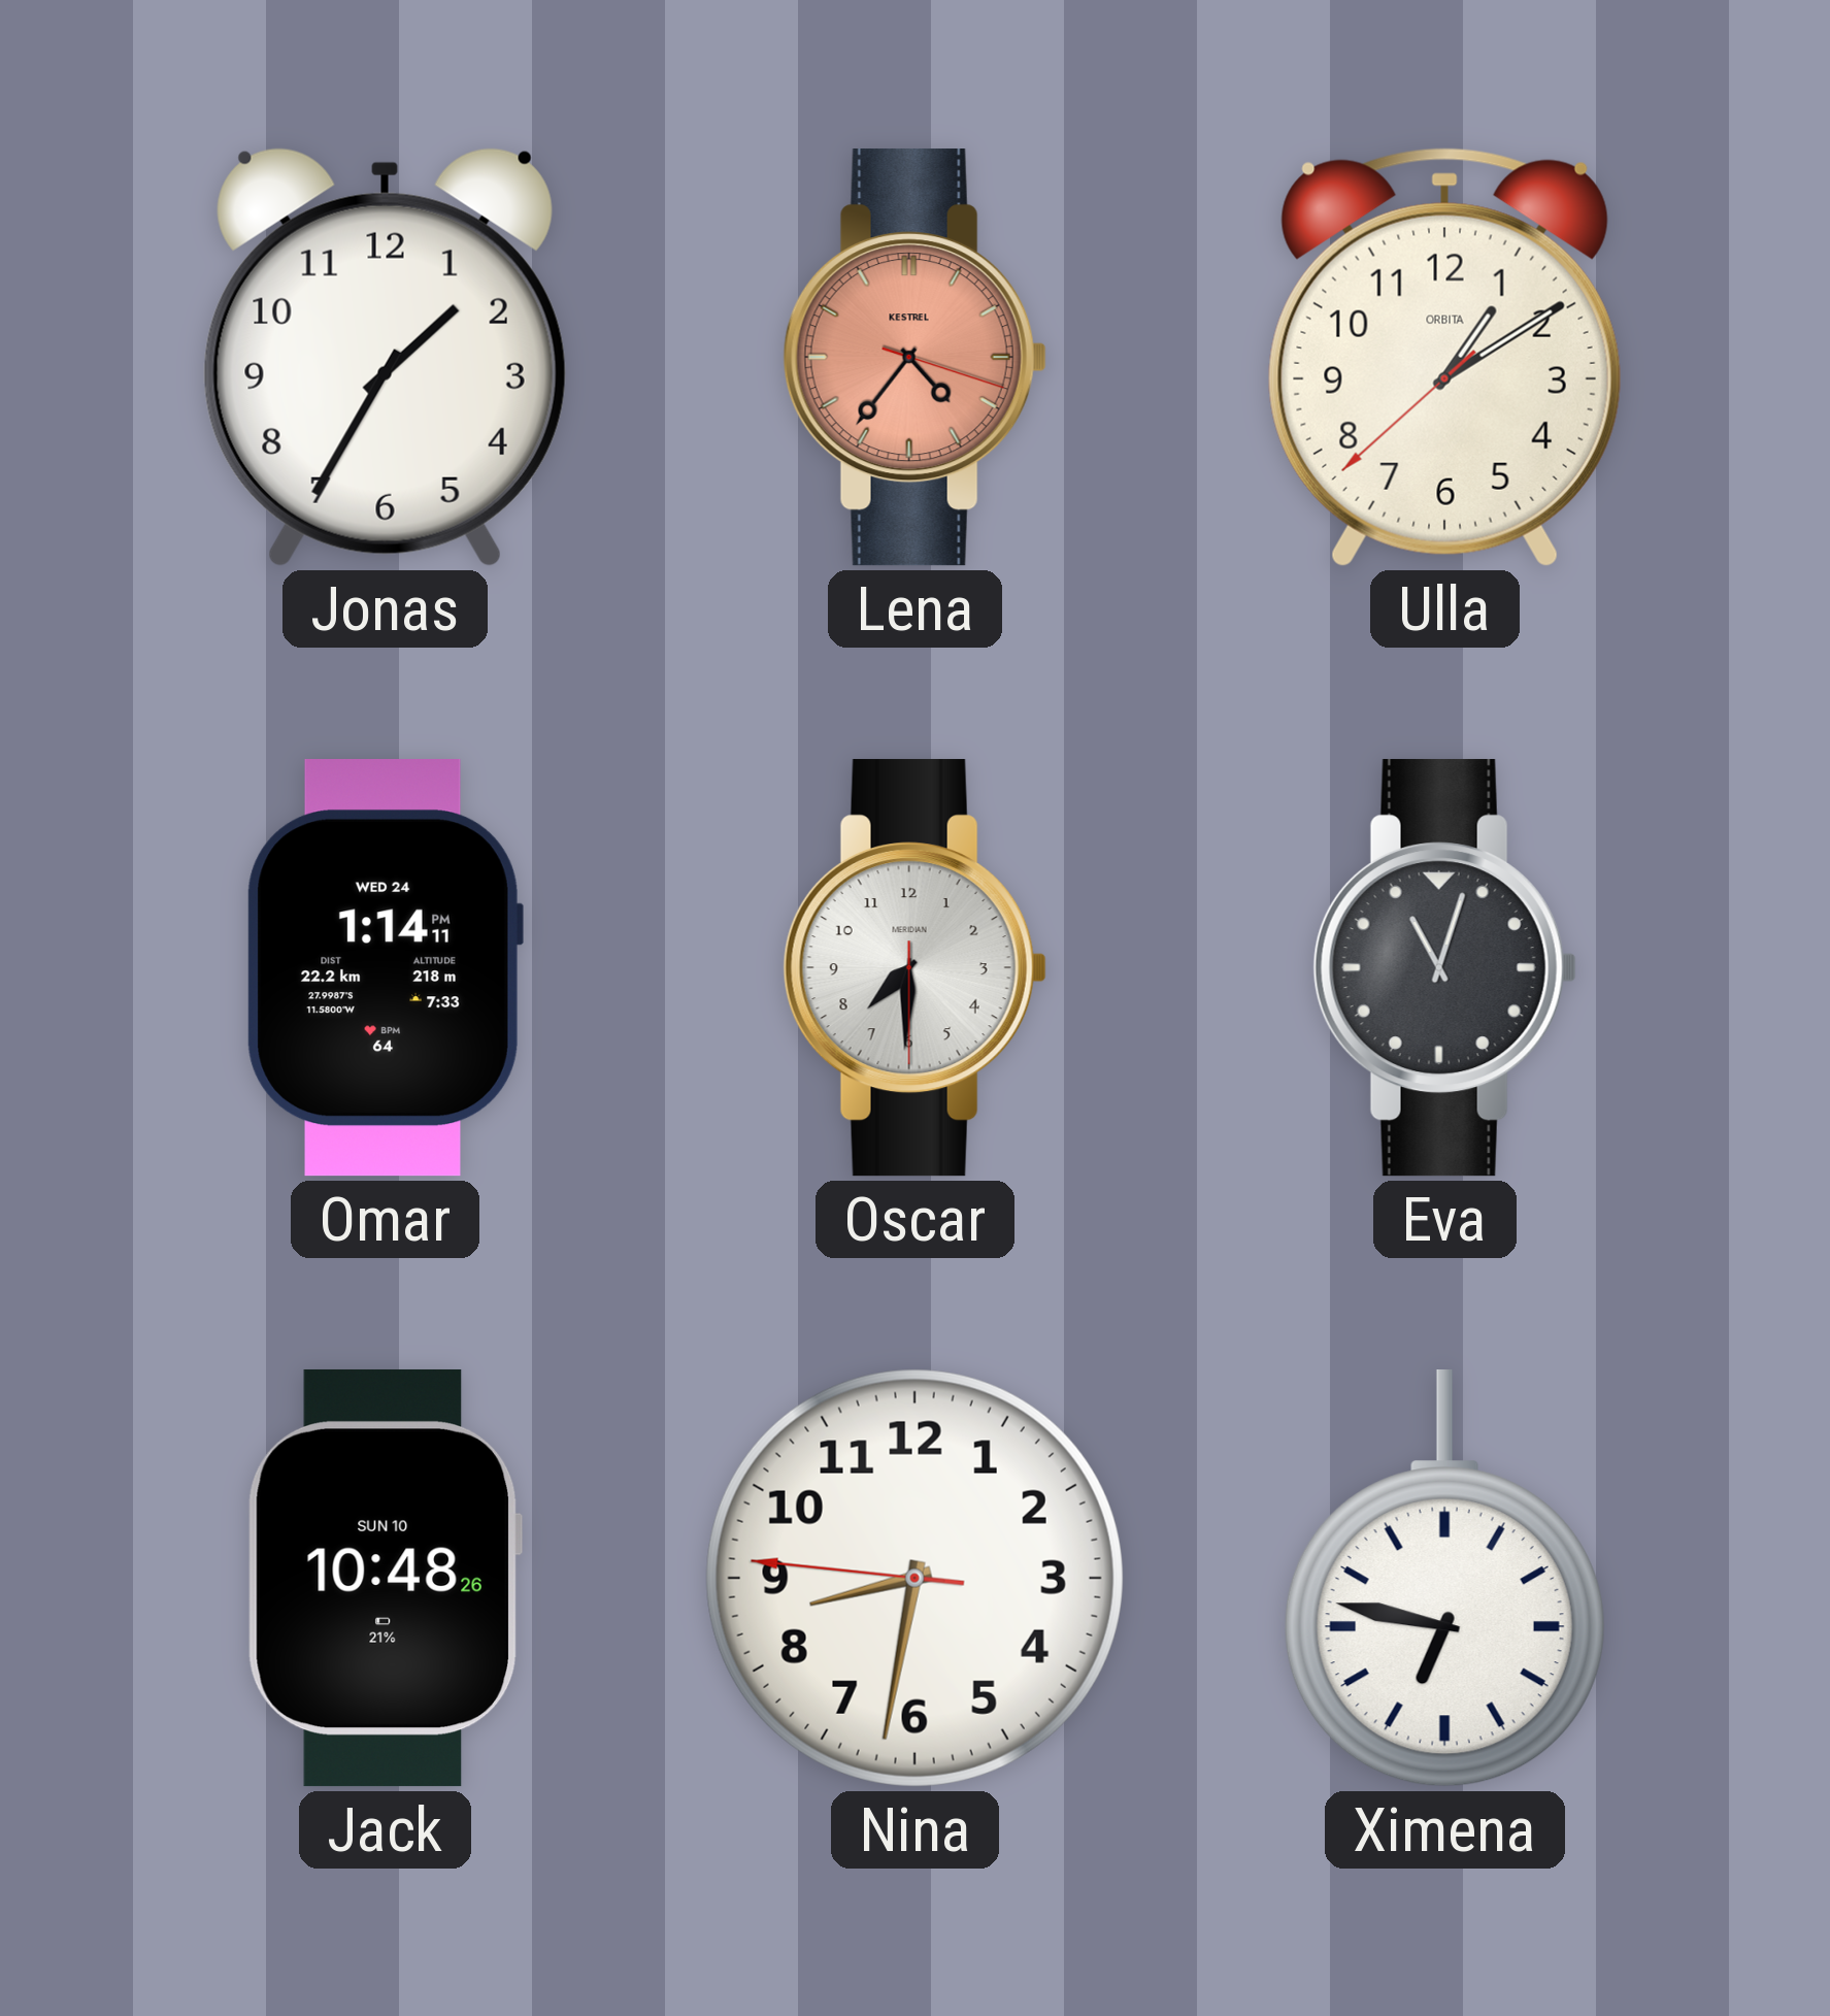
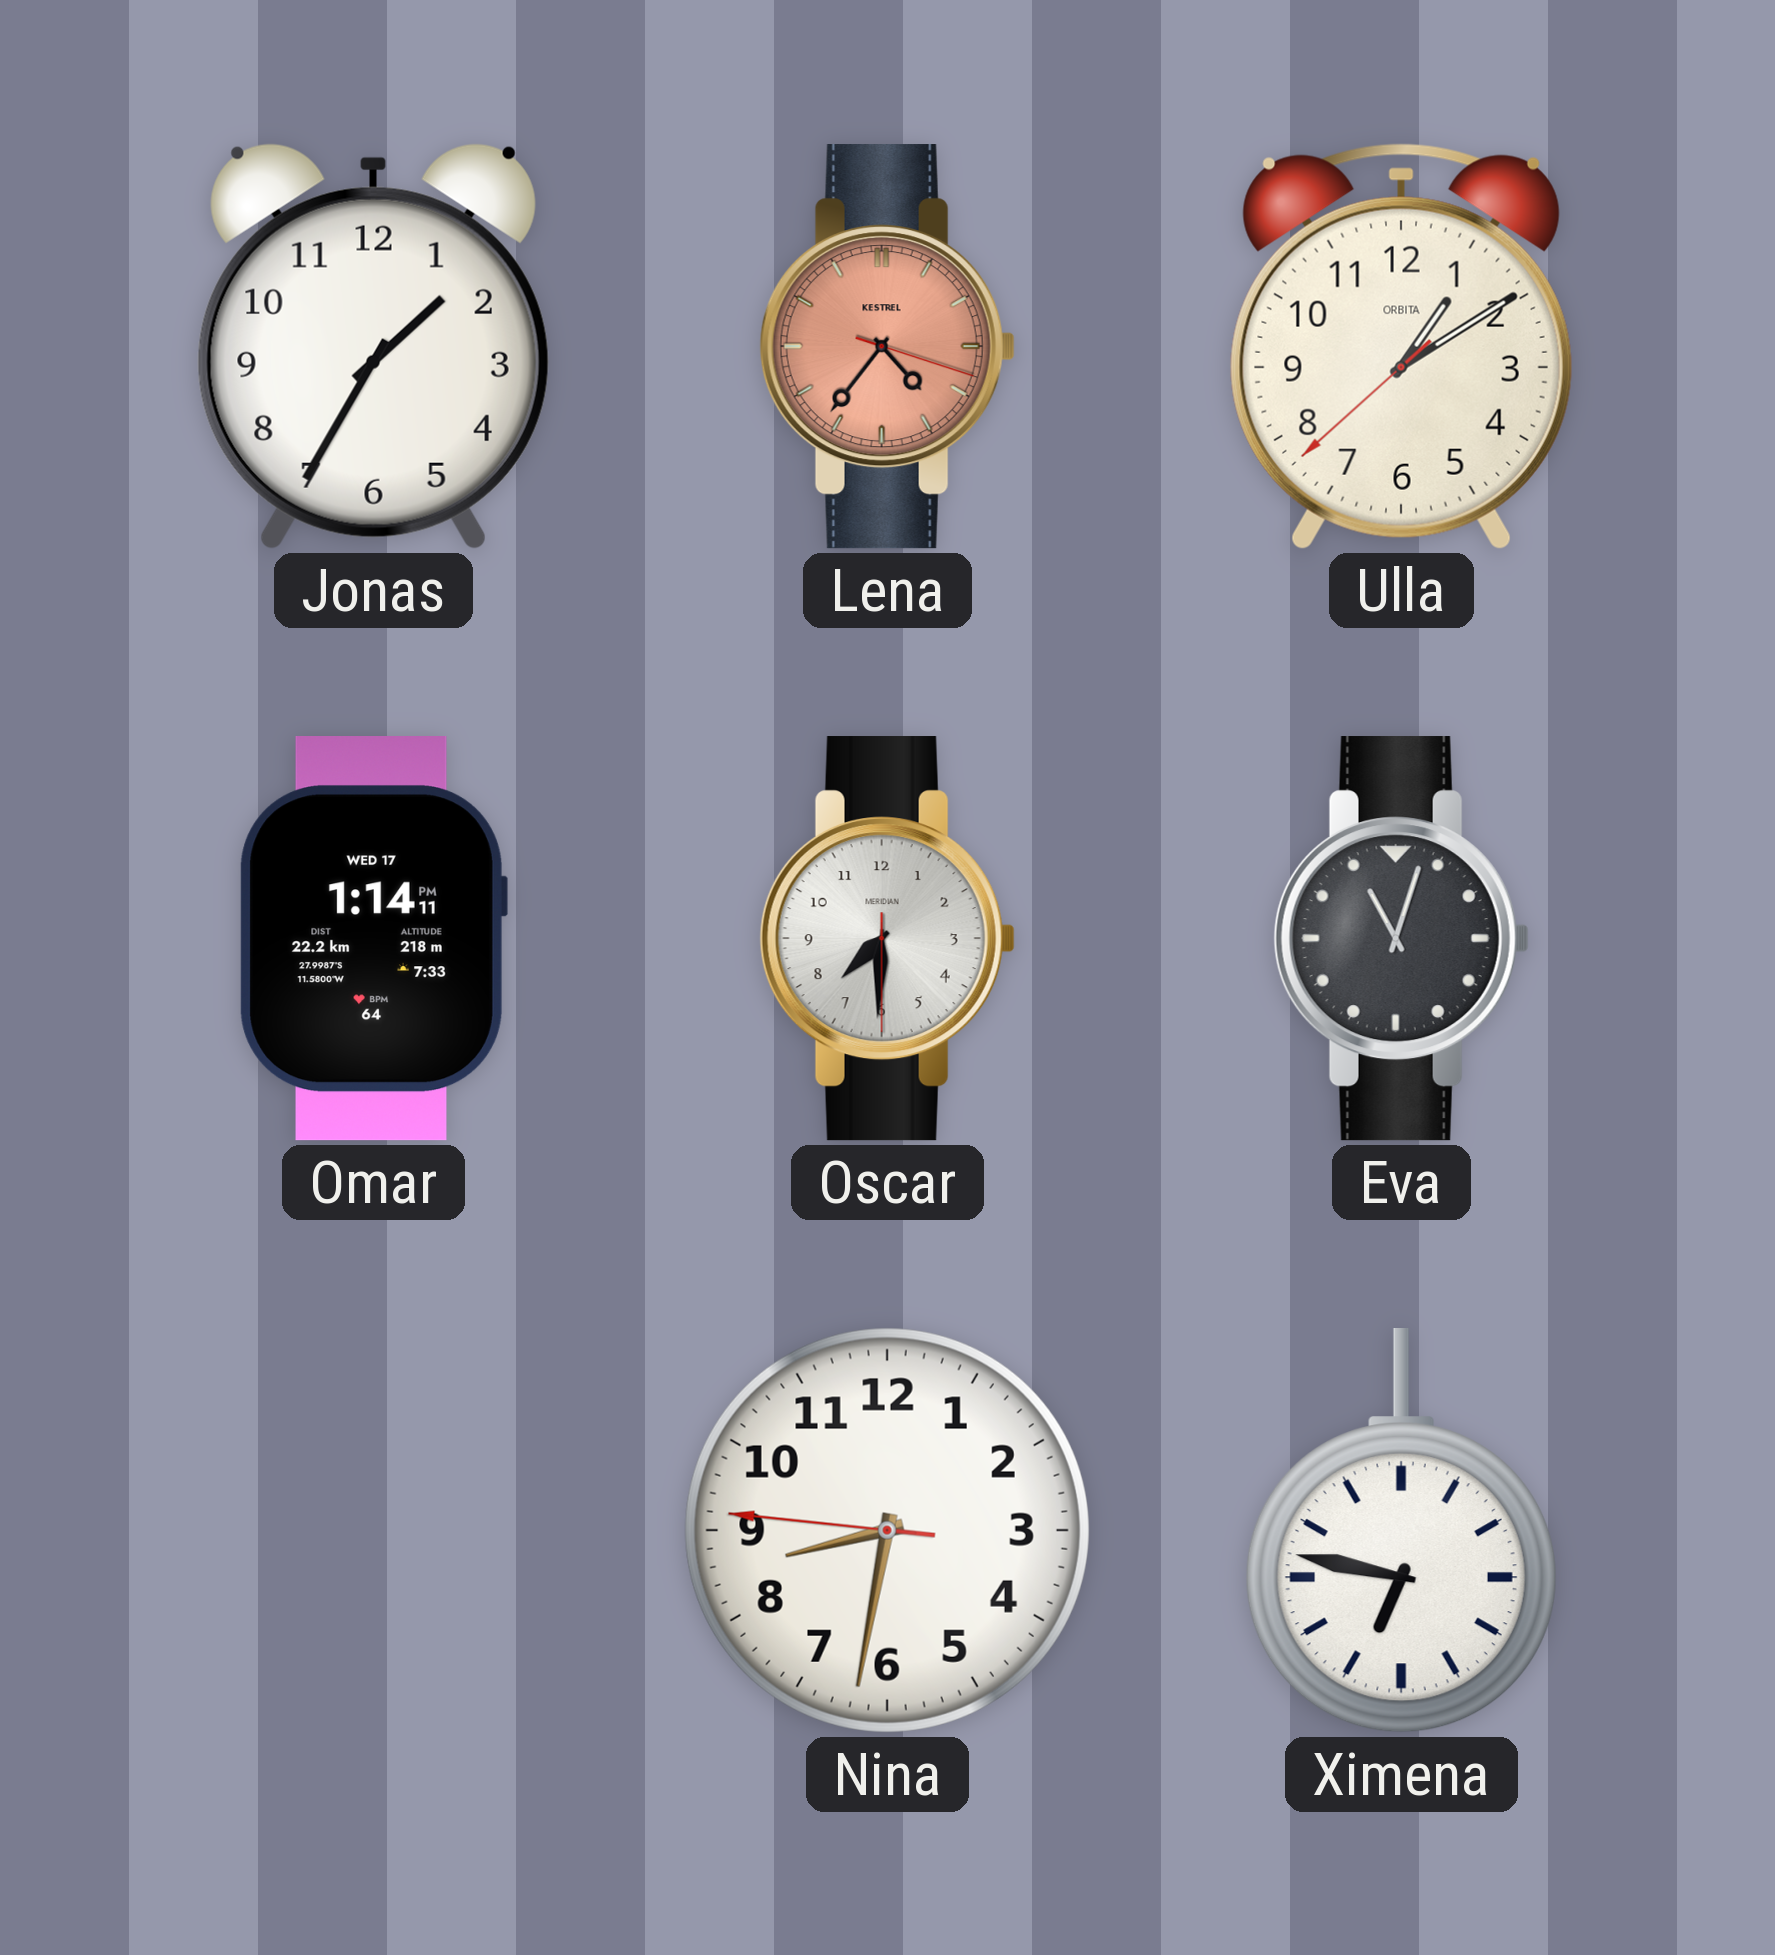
Omar date: WED 24 -> WED 17 (373, 939)
Jack: 10:48 -> none (385, 1578)
